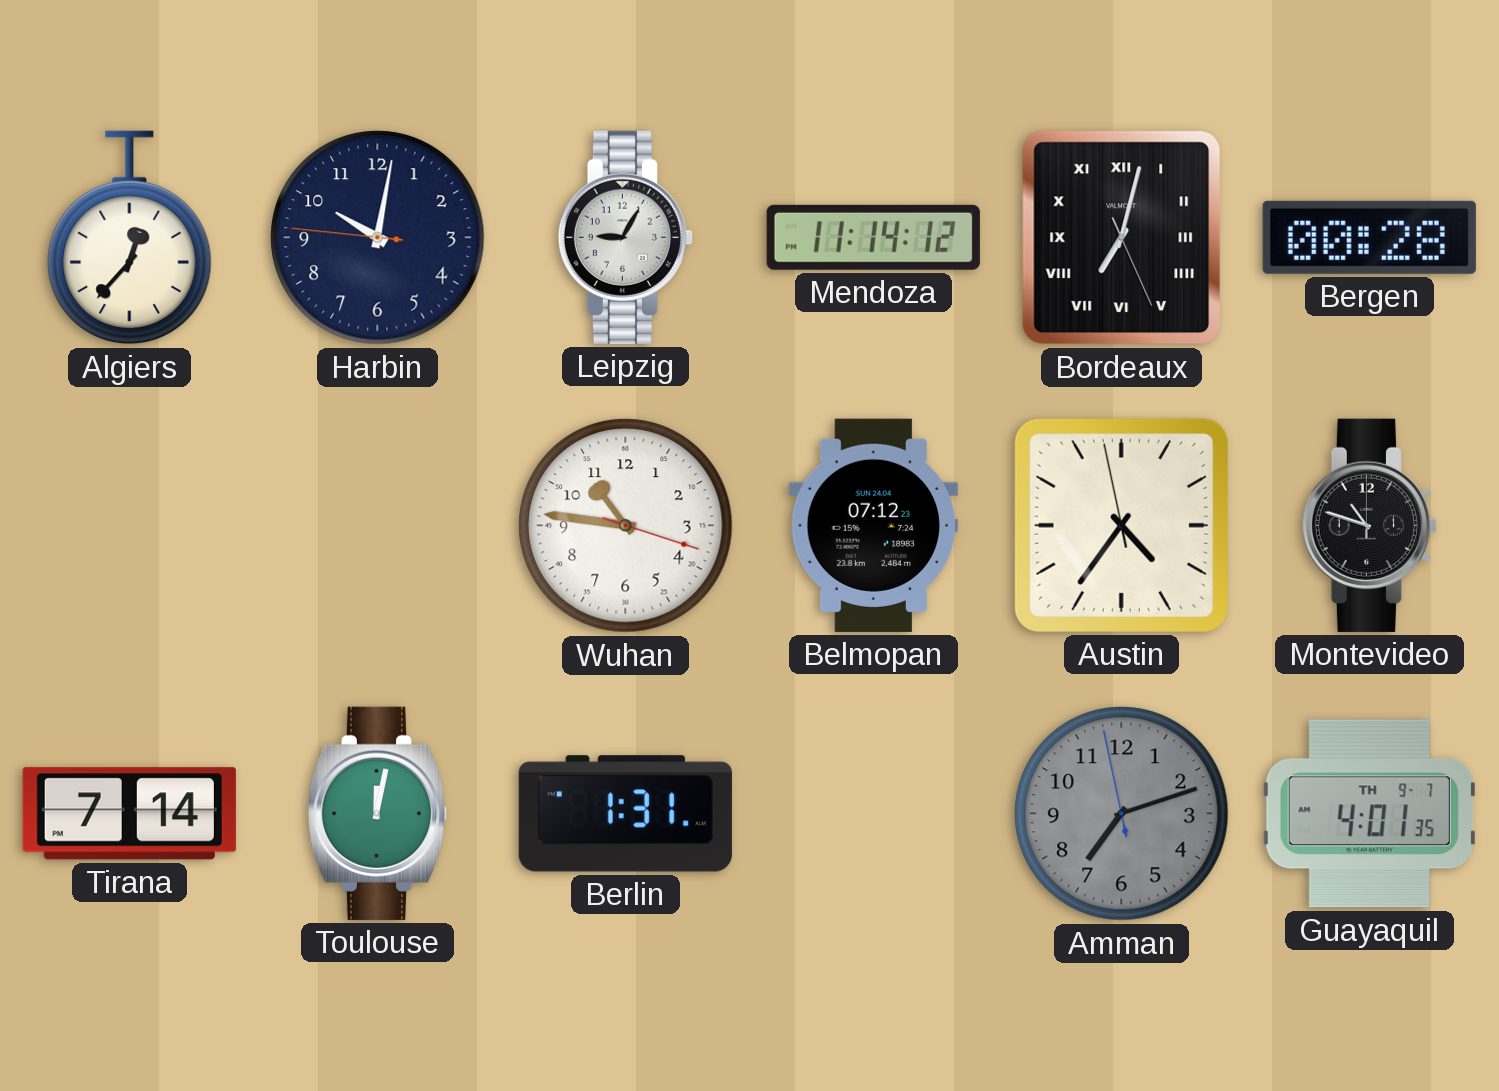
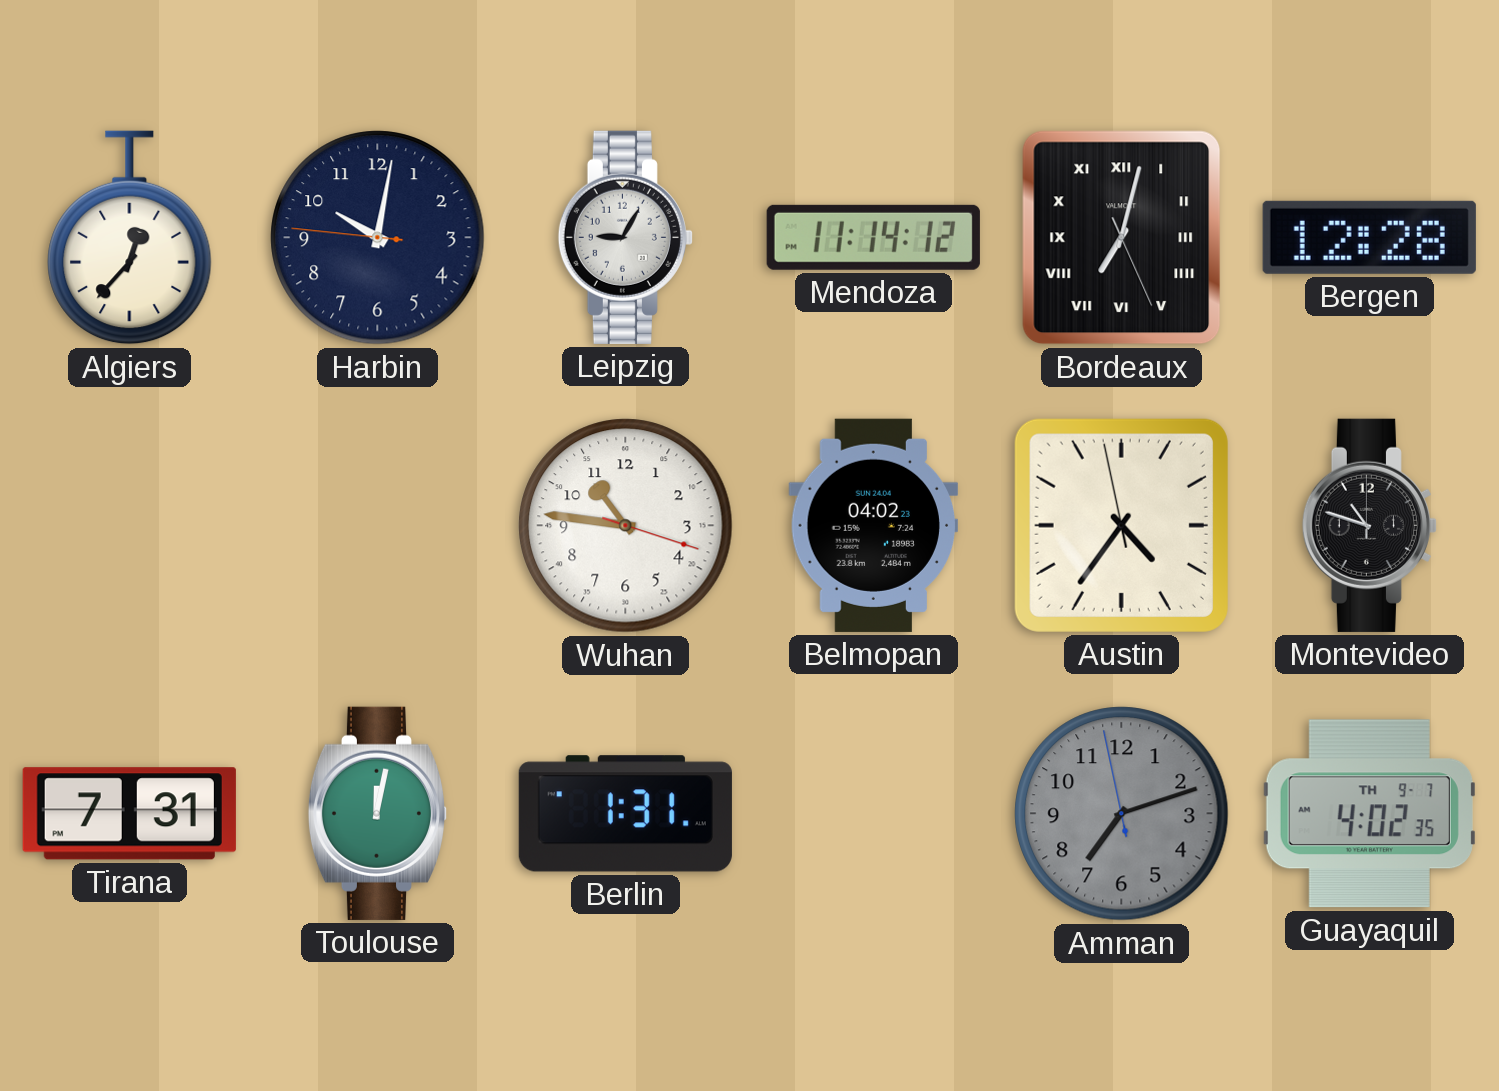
Bergen: 00:28 -> 12:28 (1369, 237)
Belmopan: 07:12 -> 04:02 (874, 525)
Tirana: 7:14 -> 7:31 (129, 814)
Guayaquil: 4:01 -> 4:02 (1369, 814)
